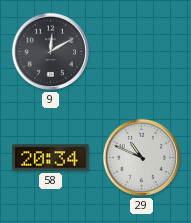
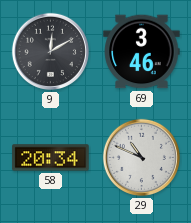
69: none -> 3:46 (142, 52)
